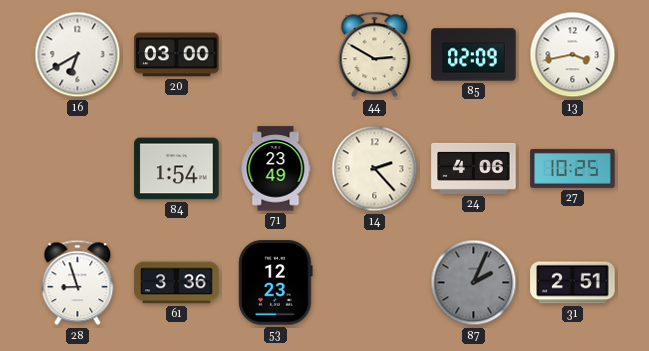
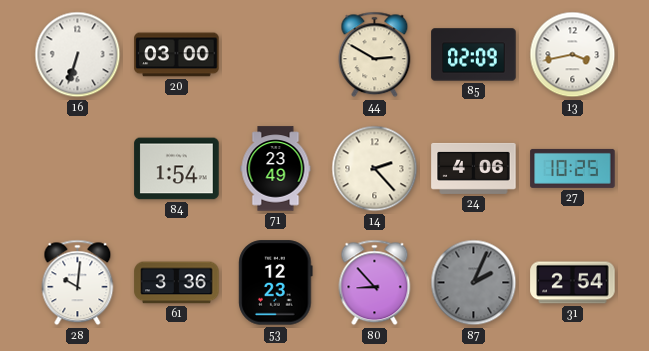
16: 6:40 -> 6:33 (78, 55)
28: 8:57 -> 10:01 (78, 283)
80: none -> 8:53 (375, 283)
31: 2:51 -> 2:54 (573, 283)
